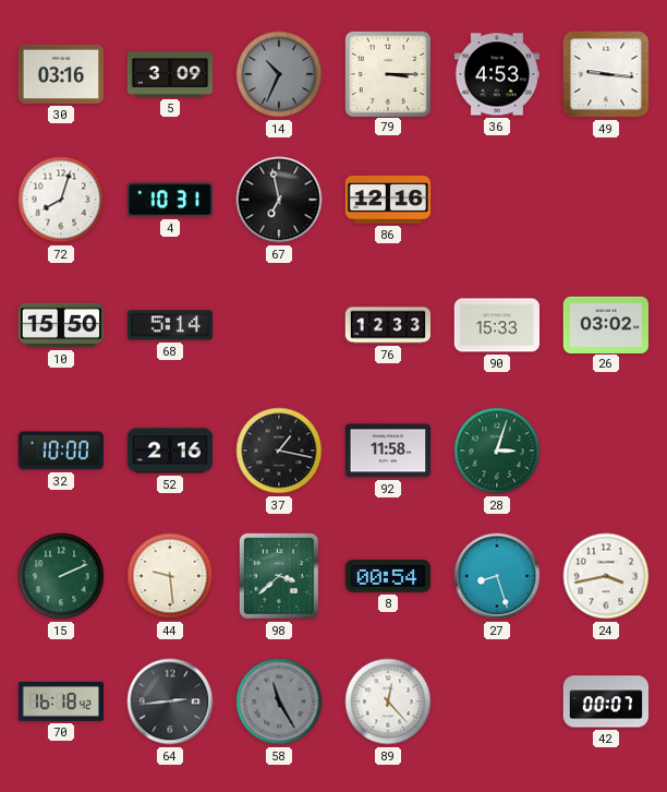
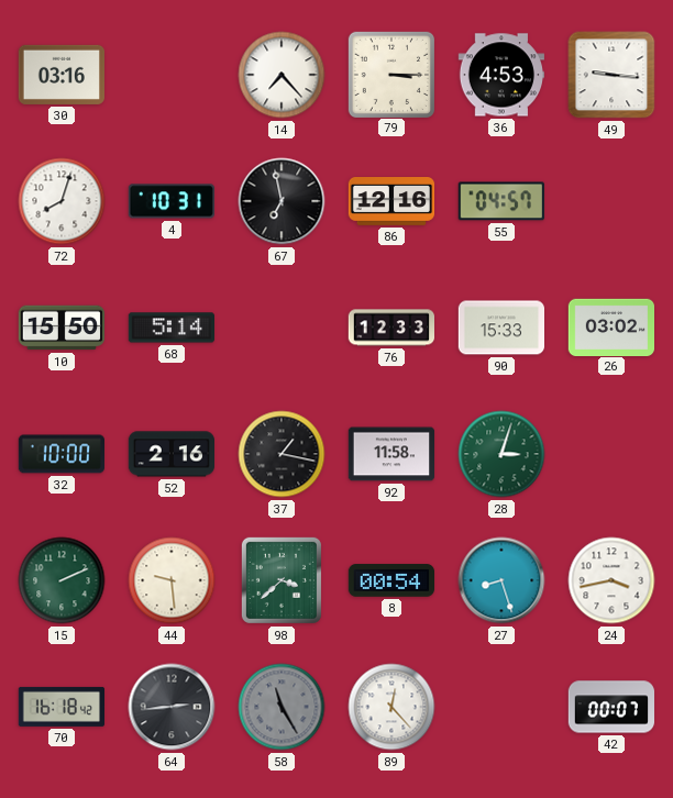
5: 3:09 -> none (170, 74)
14: 10:34 -> 7:23 (282, 75)
14 dial: grey -> white (282, 75)
55: none -> 04:57 (501, 201)
